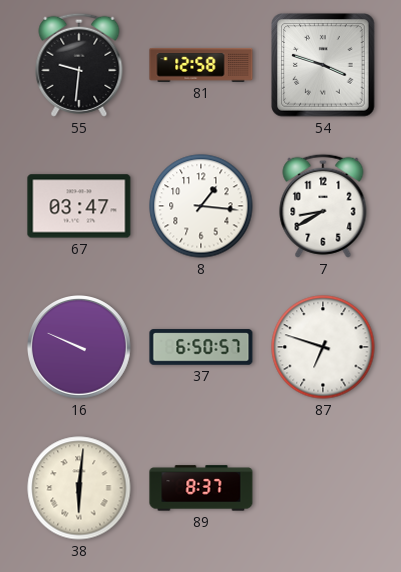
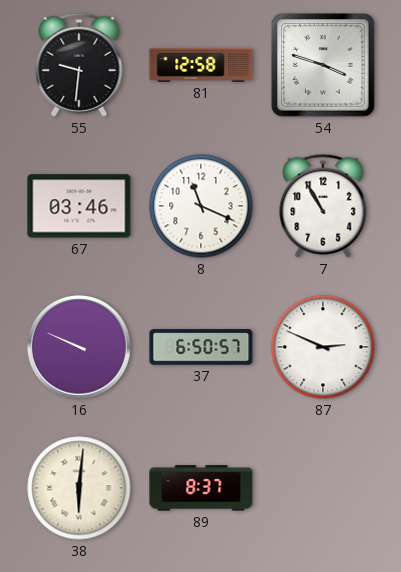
67: 03:47 -> 03:46 (79, 206)
8: 1:16 -> 11:19 (201, 206)
7: 8:40 -> 10:55 (323, 206)
87: 6:48 -> 2:49 (323, 347)
